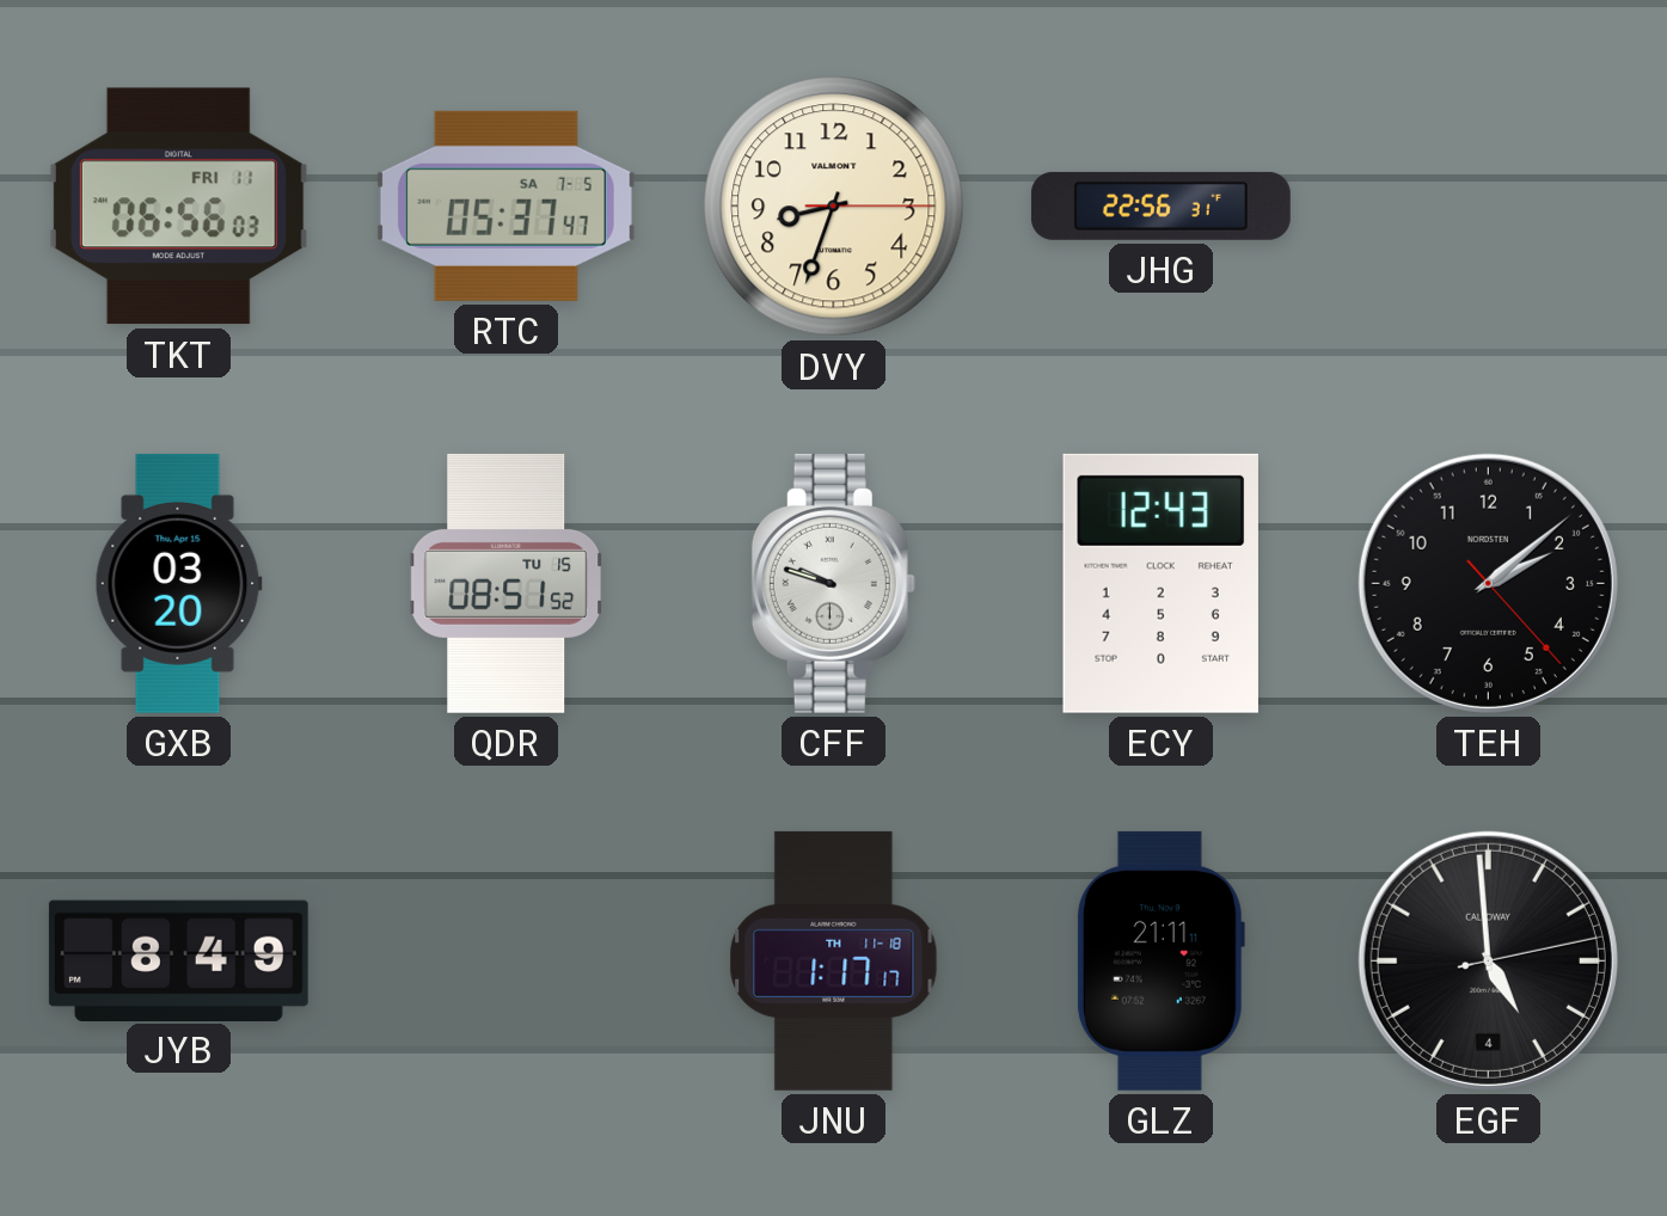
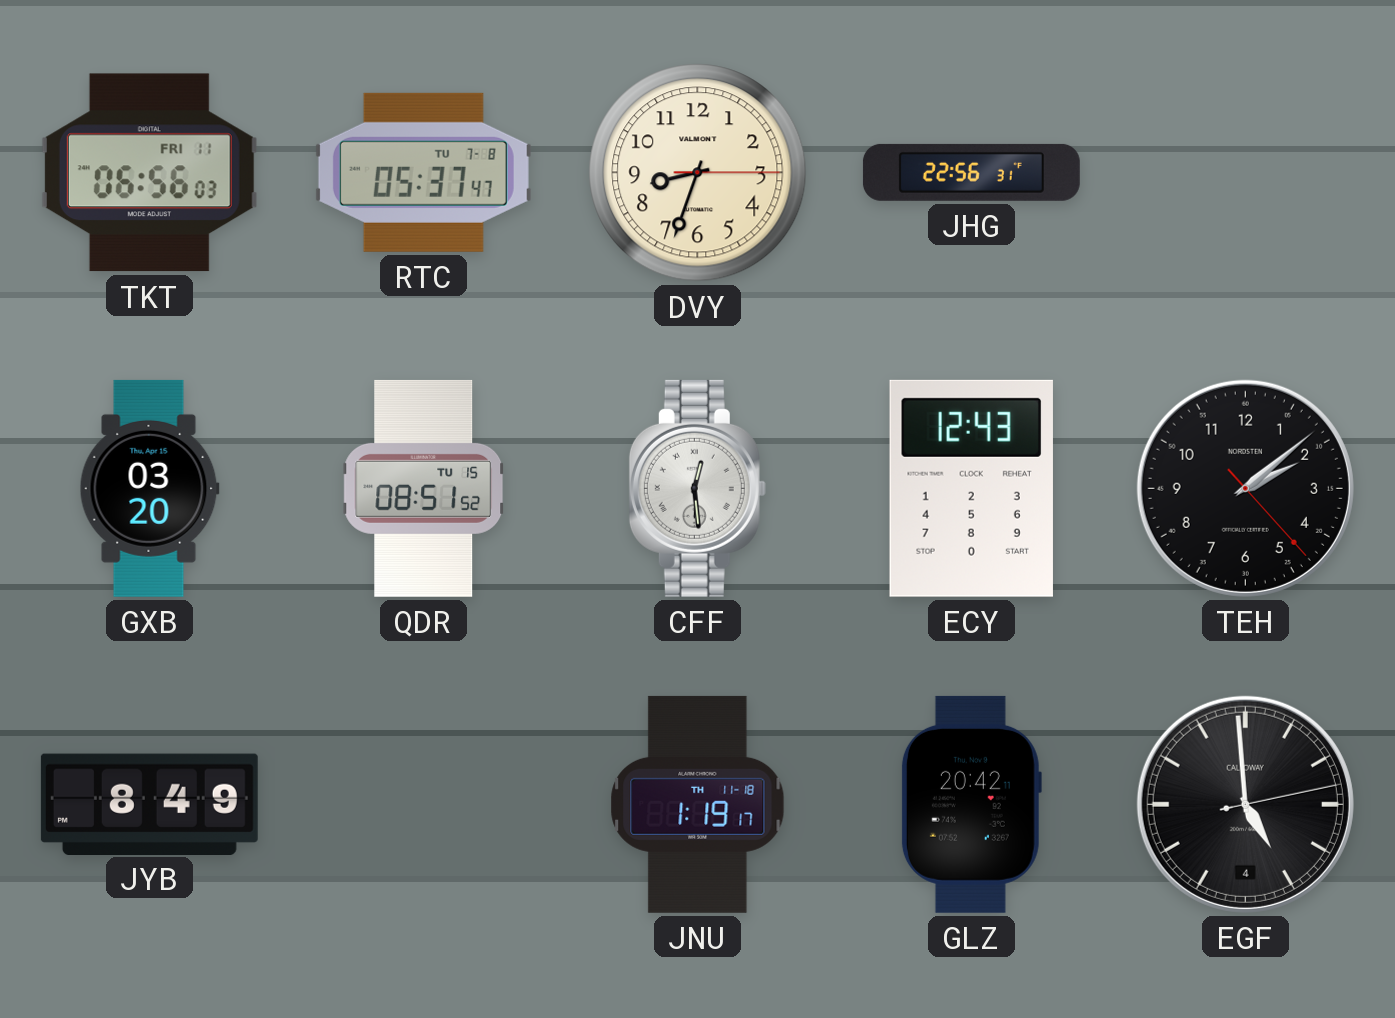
RTC date: SA 7-5 -> TU 7-8 (423, 172)
CFF: 9:48 -> 12:29 (697, 488)
JNU: 1:17 -> 1:19 (698, 804)
GLZ: 21:11 -> 20:42 (971, 804)
